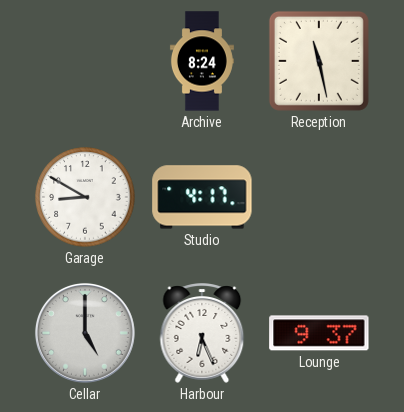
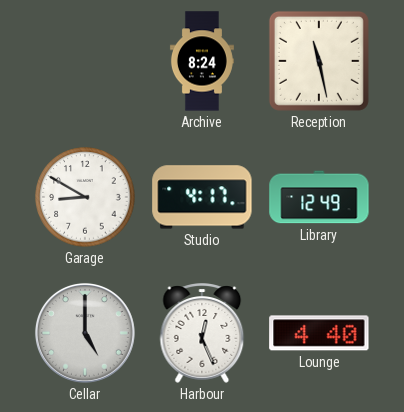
Library: none -> 12:49 (319, 197)
Harbour: 6:26 -> 12:26 (202, 333)
Lounge: 9:37 -> 4:40 (319, 333)
